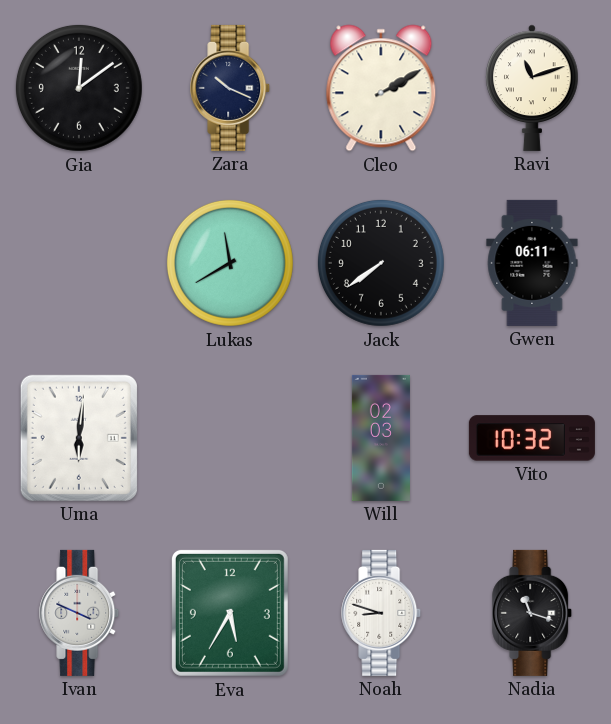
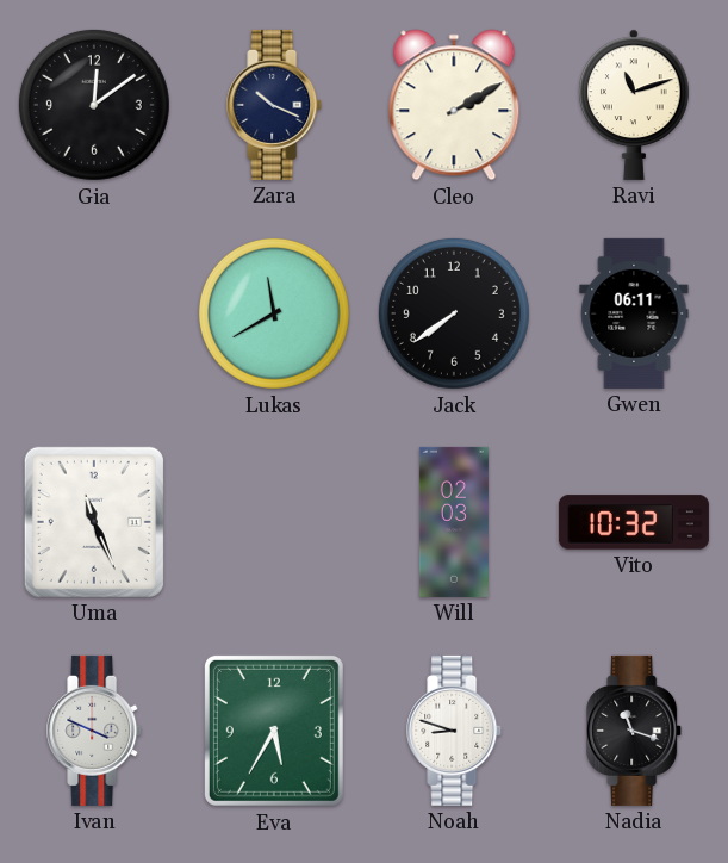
Uma: 6:01 -> 11:26 (94, 522)
